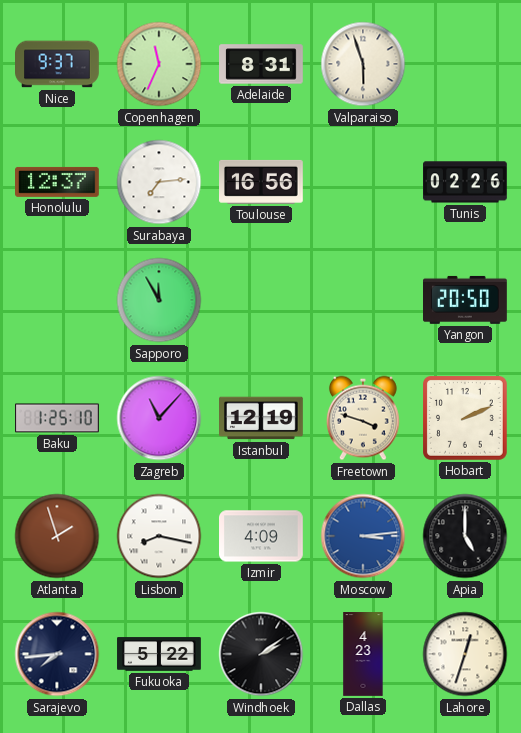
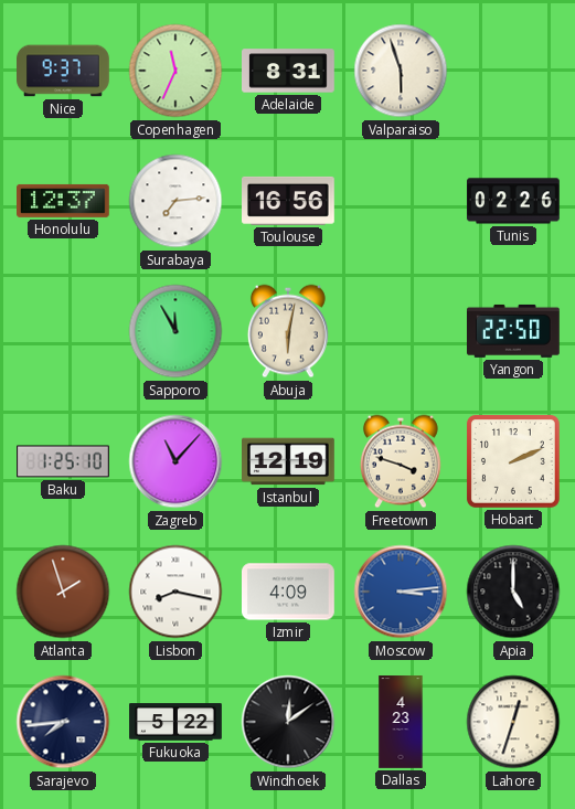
Abuja: none -> 6:02 (288, 331)
Yangon: 20:50 -> 22:50 (514, 331)
Windhoek: 2:09 -> 12:09 (288, 722)
